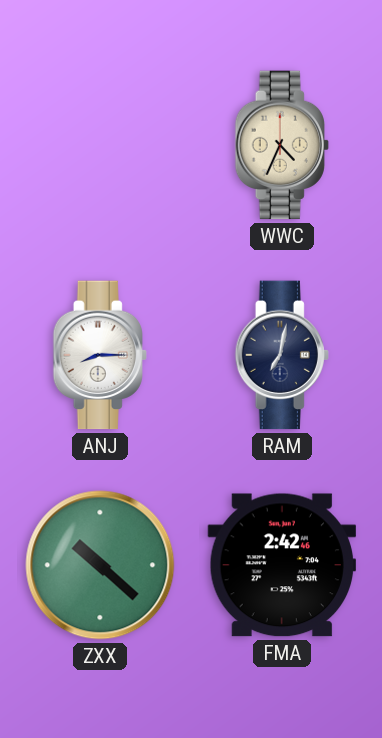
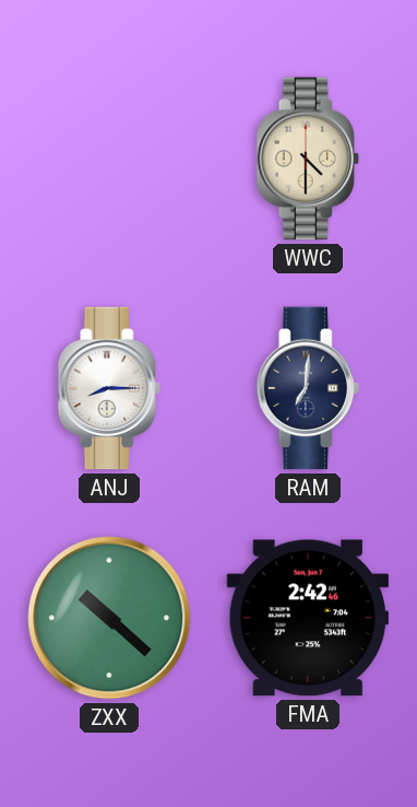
WWC: 4:34 -> 4:30 (308, 159)
RAM: 7:02 -> 7:01 (308, 388)
